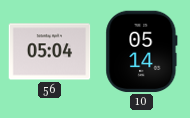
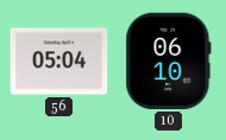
10: 05:14 -> 06:10 (169, 62)
